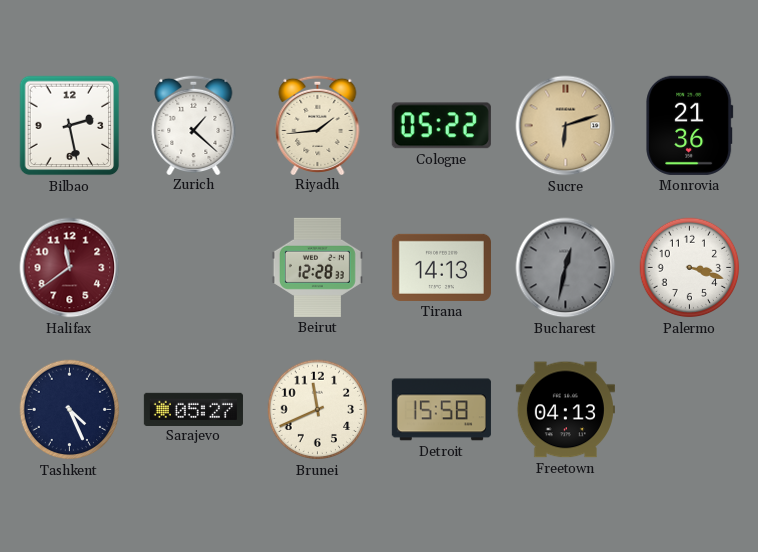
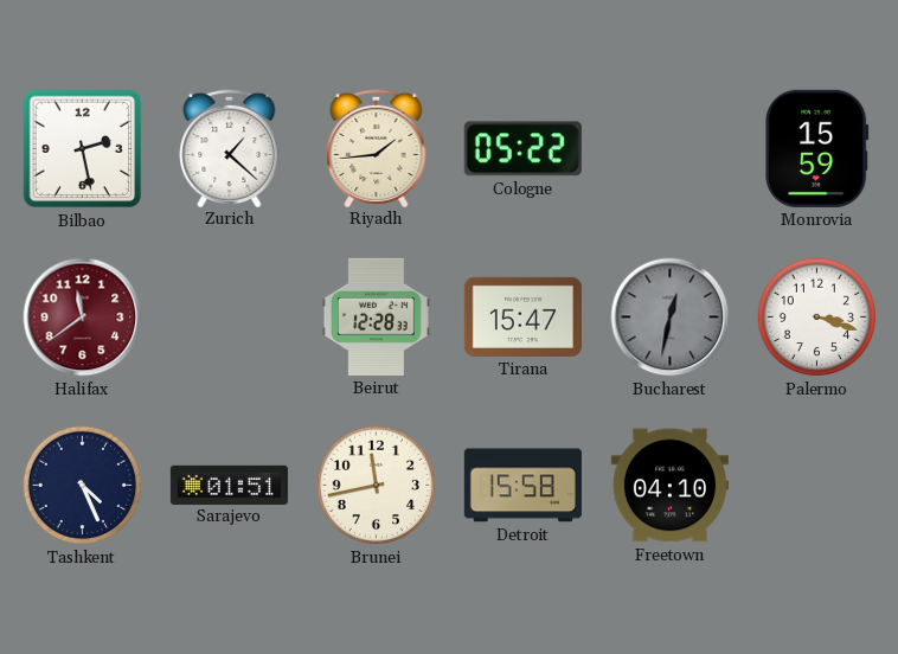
Sucre: 6:12 -> none (566, 126)
Monrovia: 21:36 -> 15:59 (817, 148)
Tirana: 14:13 -> 15:47 (522, 316)
Sarajevo: 05:27 -> 01:51 (229, 485)
Brunei: 11:41 -> 11:43 (377, 486)
Freetown: 04:13 -> 04:10 (669, 486)
